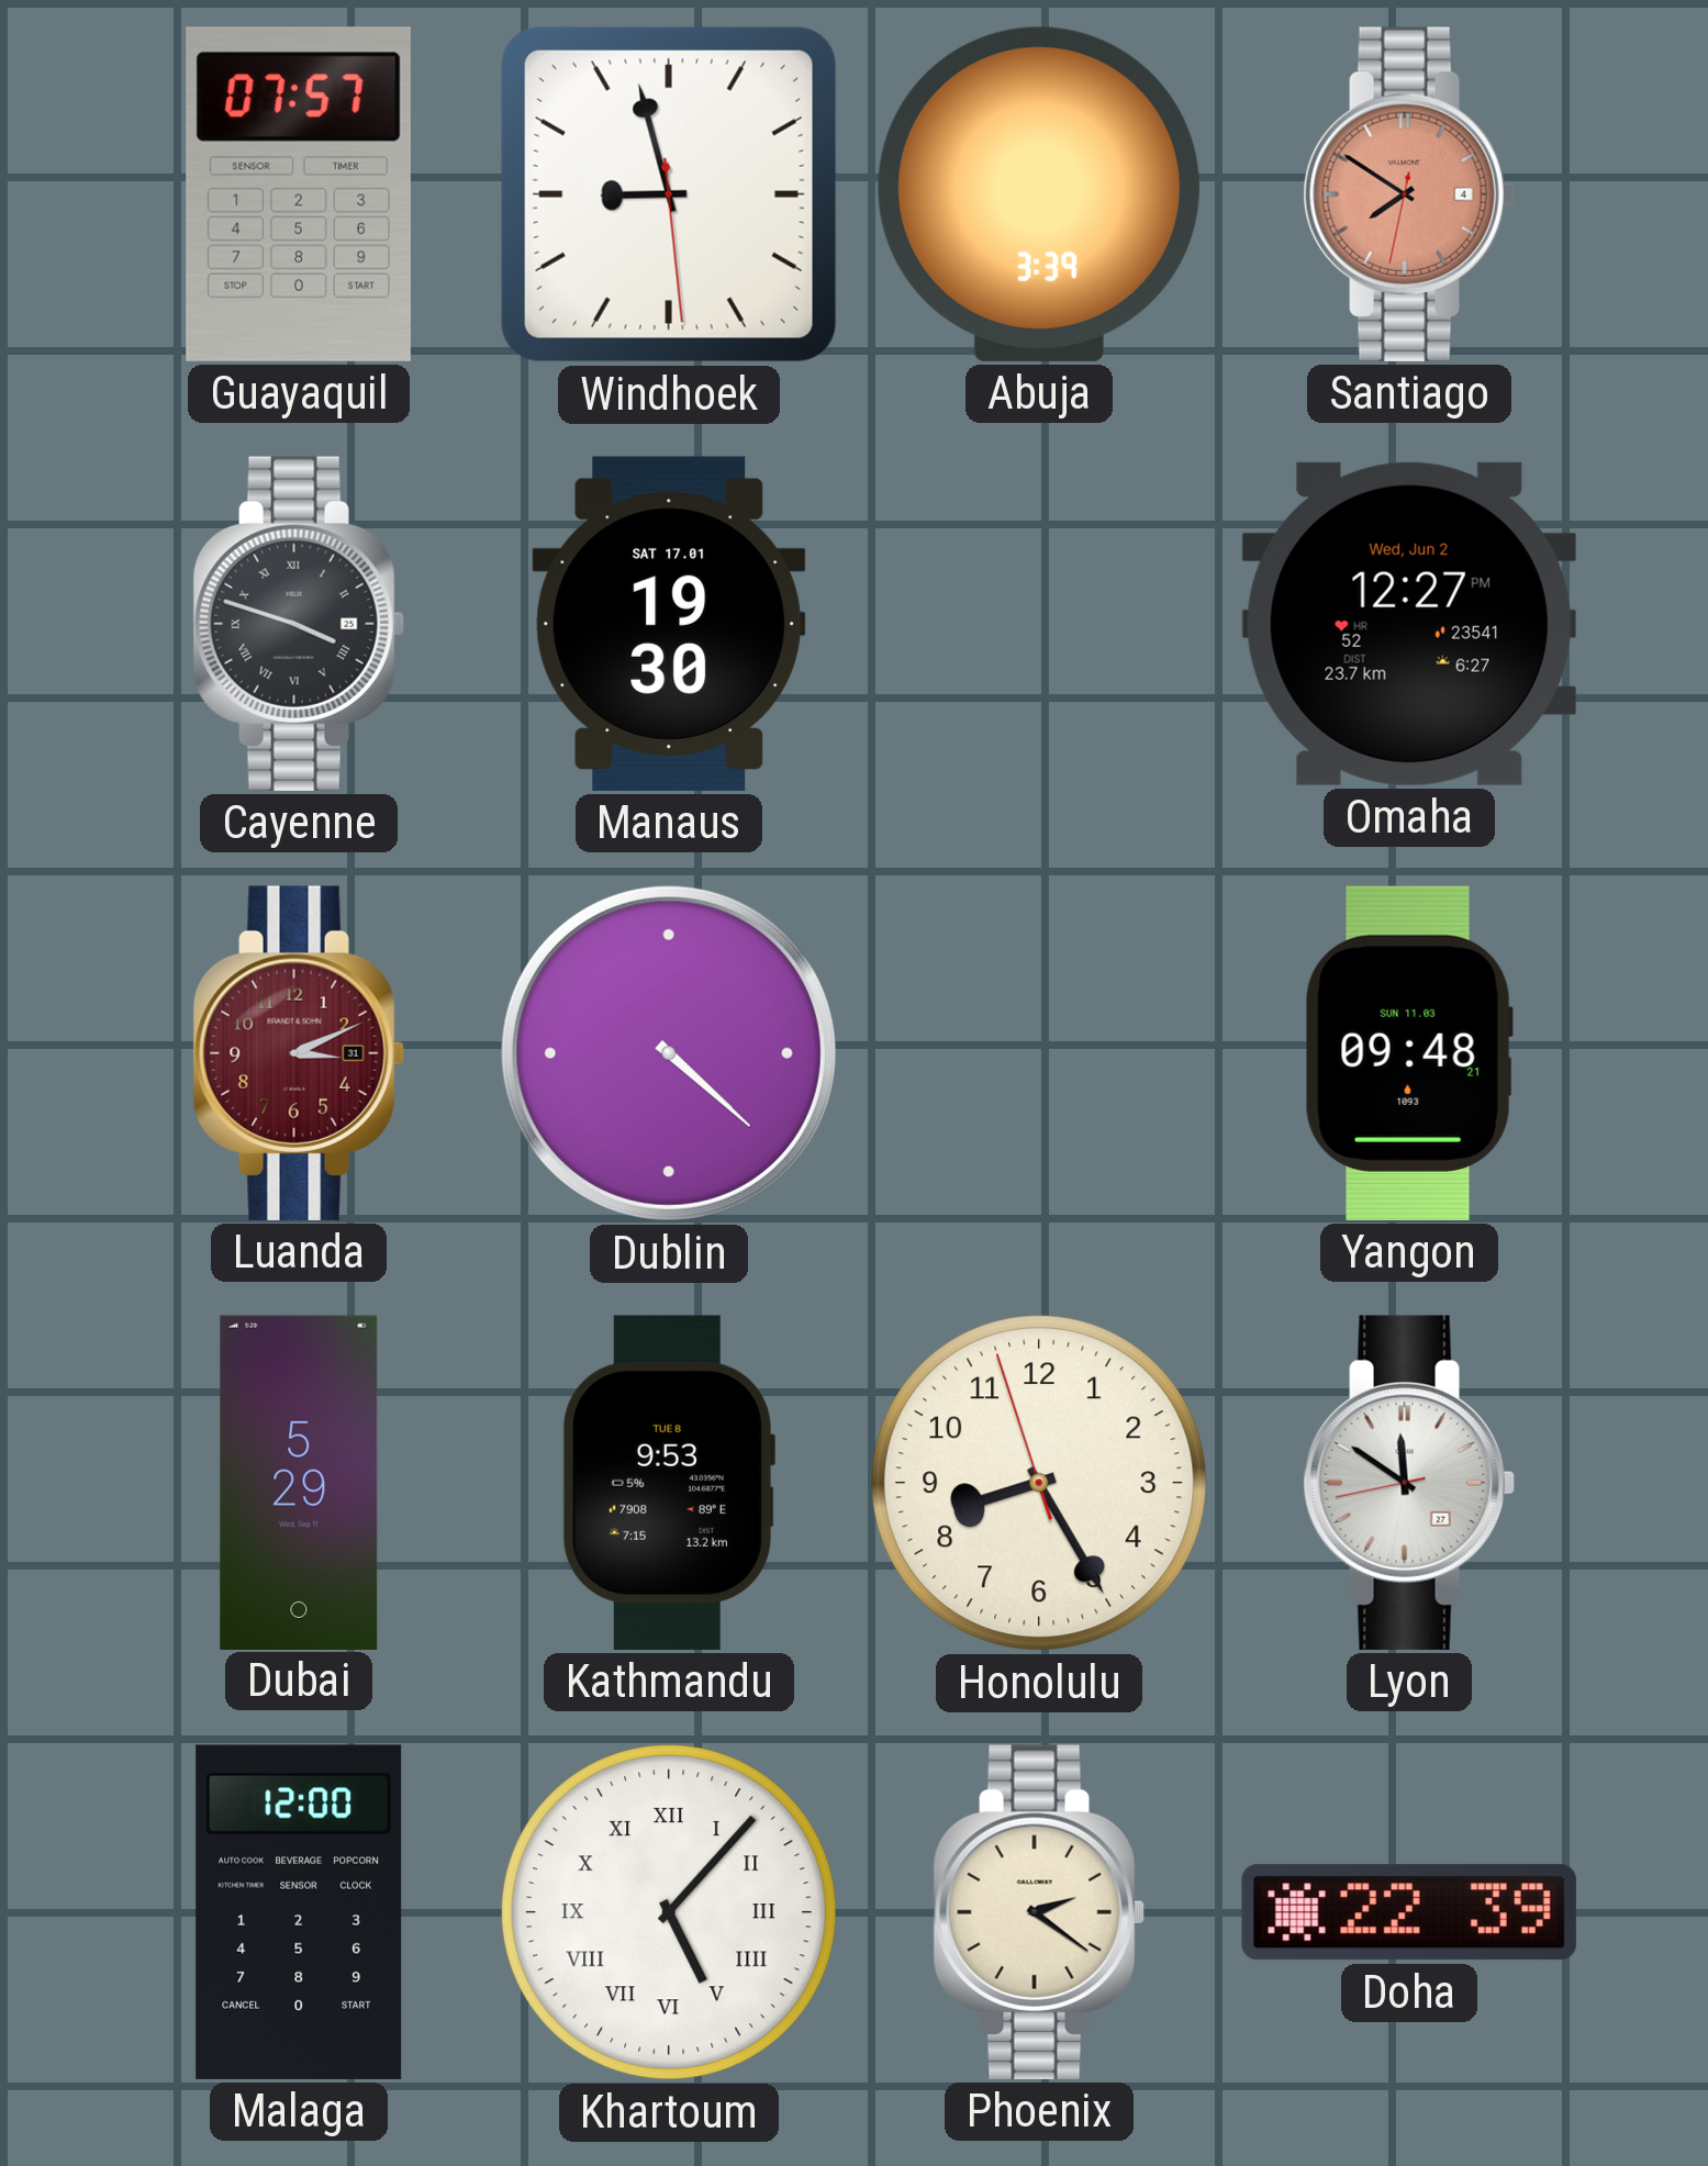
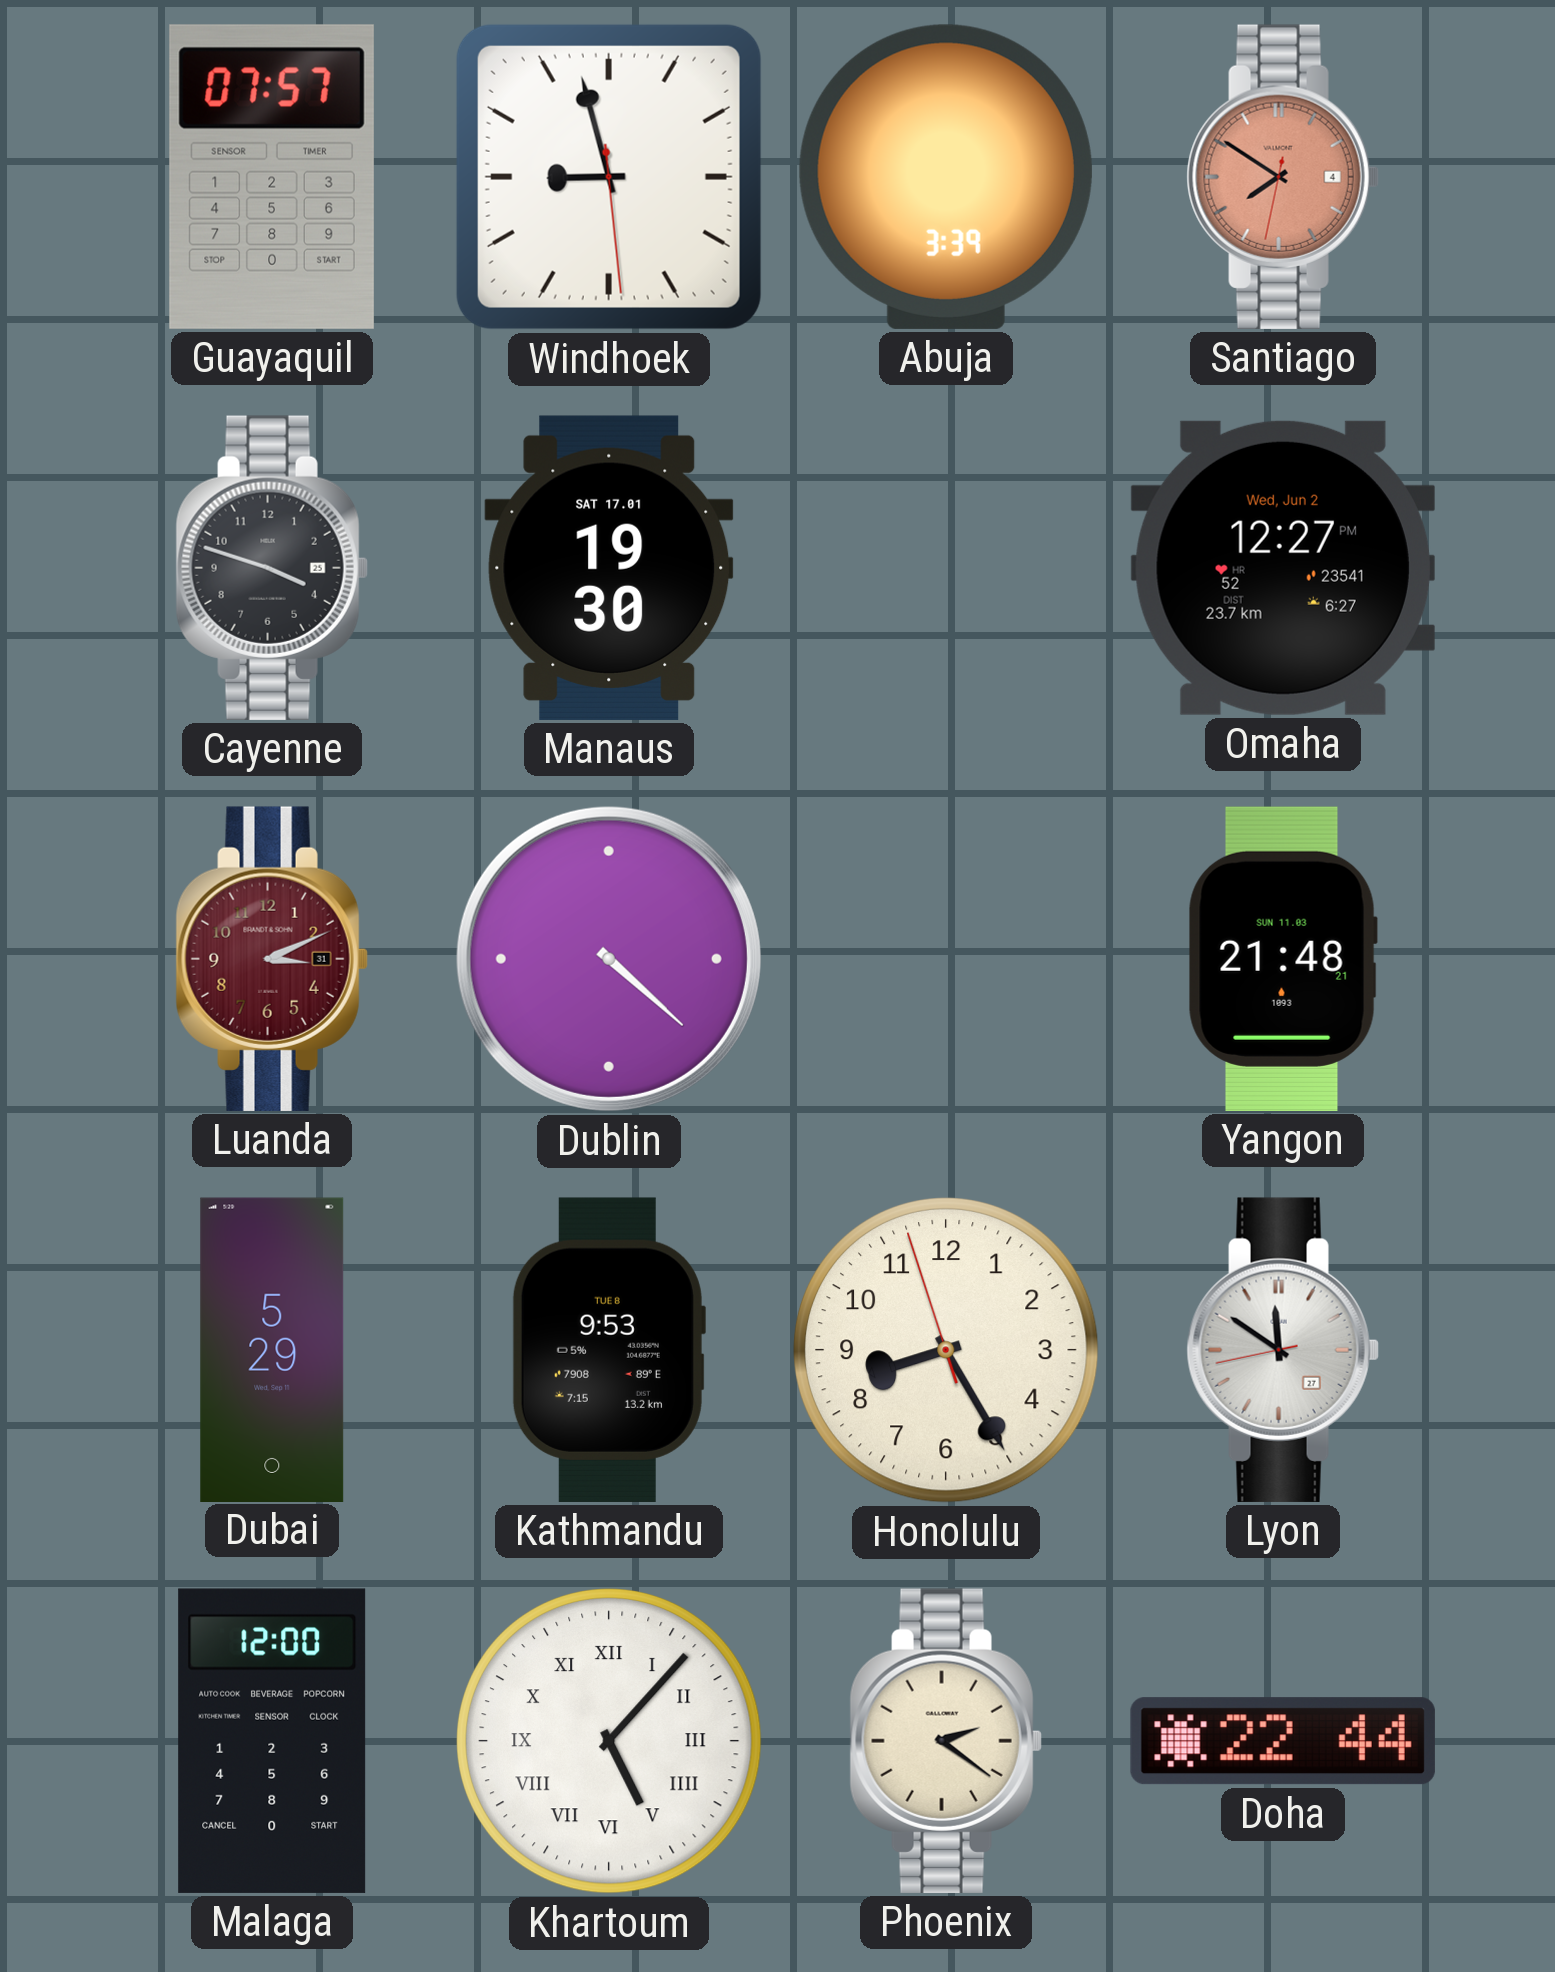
Cayenne numerals: Roman -> Arabic (272, 568)
Yangon: 09:48 -> 21:48 (1283, 959)
Doha: 22:39 -> 22:44 (1283, 1741)
